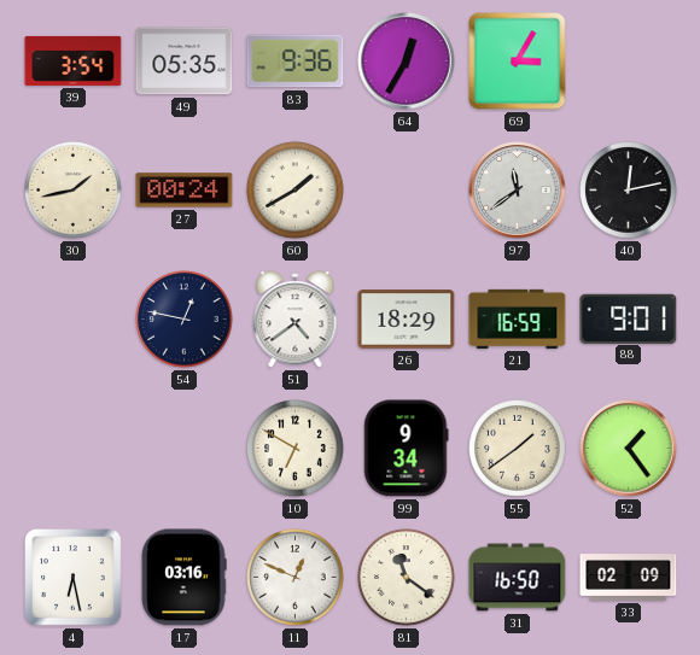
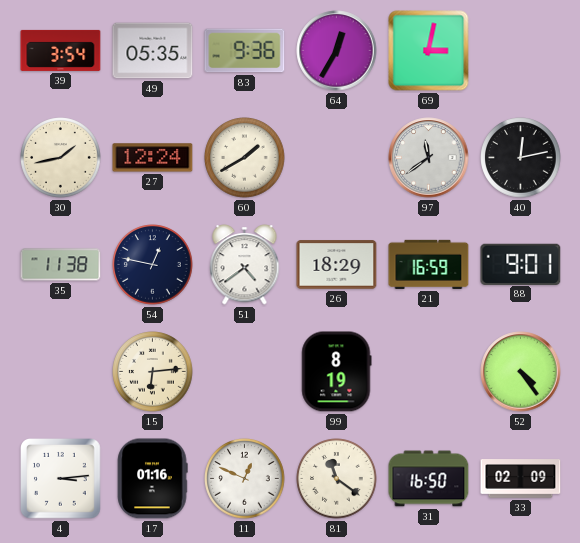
69: 3:05 -> 3:02 (429, 51)
27: 00:24 -> 12:24 (153, 158)
35: none -> 11:38 (61, 265)
15: none -> 6:14 (153, 372)
10: 6:50 -> none (296, 449)
99: 9:34 -> 8:19 (337, 372)
55: 1:39 -> none (518, 449)
52: 1:24 -> 4:24 (521, 372)
4: 6:28 -> 3:14 (61, 479)
17: 03:16 -> 01:16 (152, 479)
